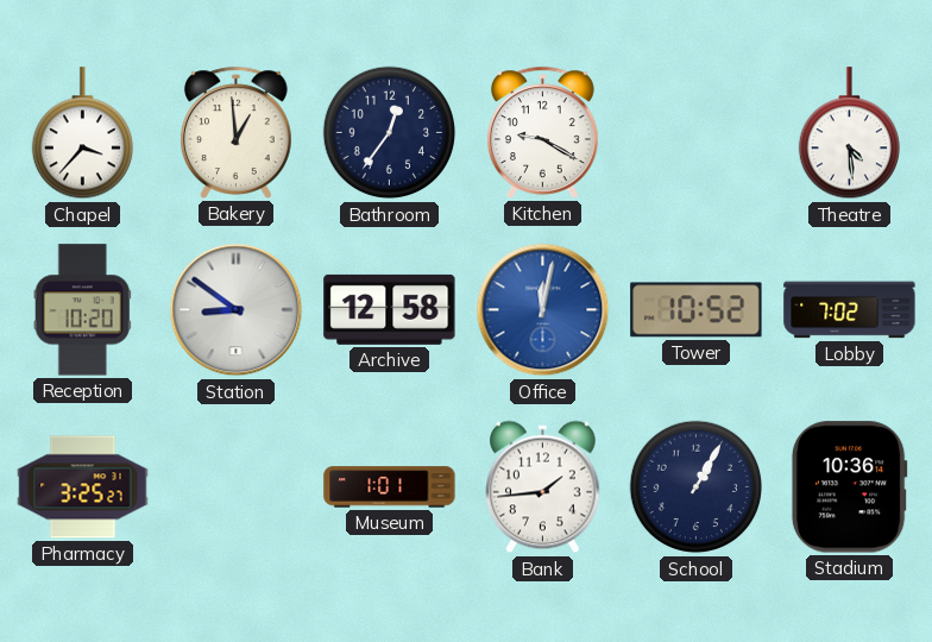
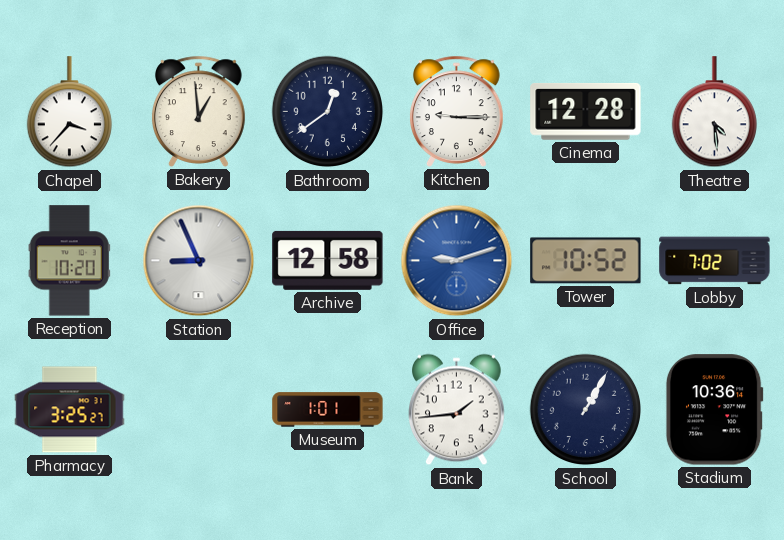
Bathroom: 12:36 -> 12:39 (328, 112)
Kitchen: 9:20 -> 9:15 (457, 111)
Cinema: none -> 12:28 (586, 112)
Station: 8:51 -> 8:56 (199, 261)
Office: 12:02 -> 9:12 (457, 261)
